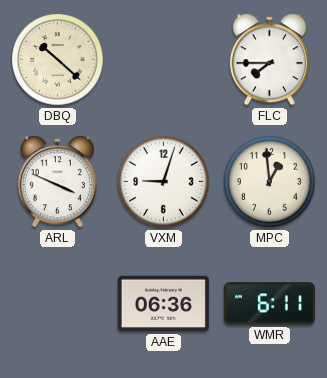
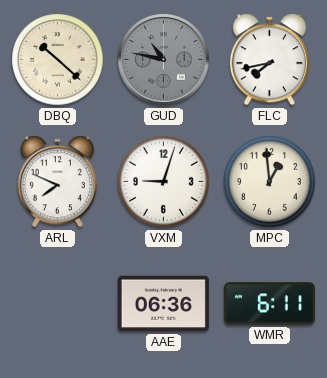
GUD: none -> 10:47 (164, 60)
FLC: 7:45 -> 7:43 (269, 60)
ARL: 3:49 -> 7:49 (57, 182)
